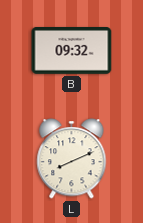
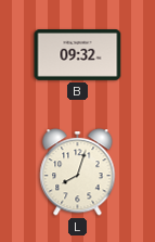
L: 8:11 -> 8:03 (78, 173)
